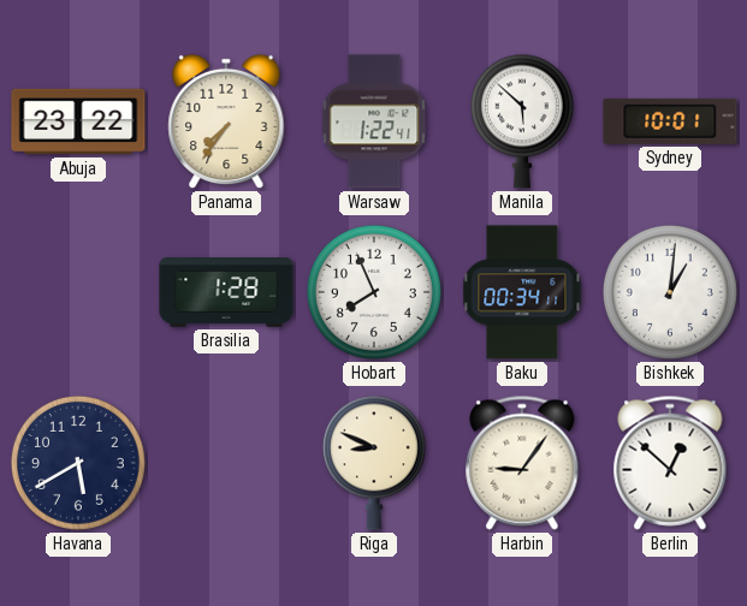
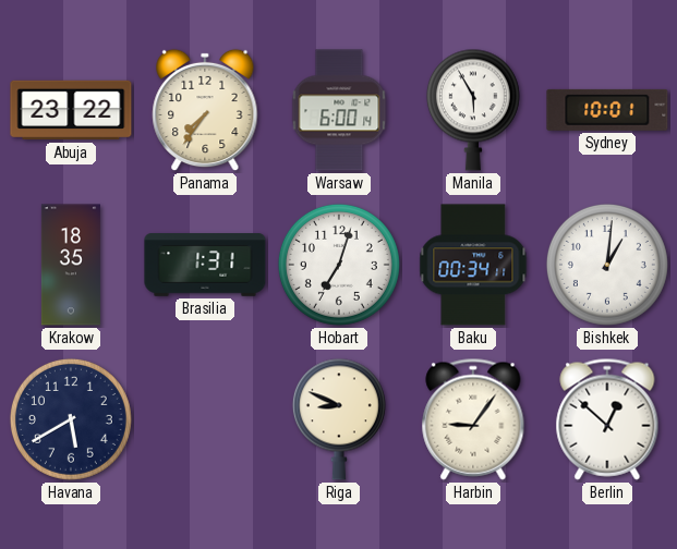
Warsaw: 1:22 -> 6:00 (339, 110)
Manila: 5:52 -> 5:55 (473, 110)
Krakow: none -> 18:35 (71, 265)
Brasilia: 1:28 -> 1:31 (205, 265)
Hobart: 7:56 -> 7:03 (339, 265)
